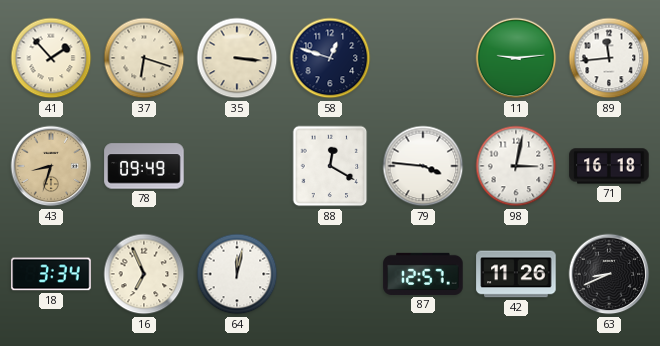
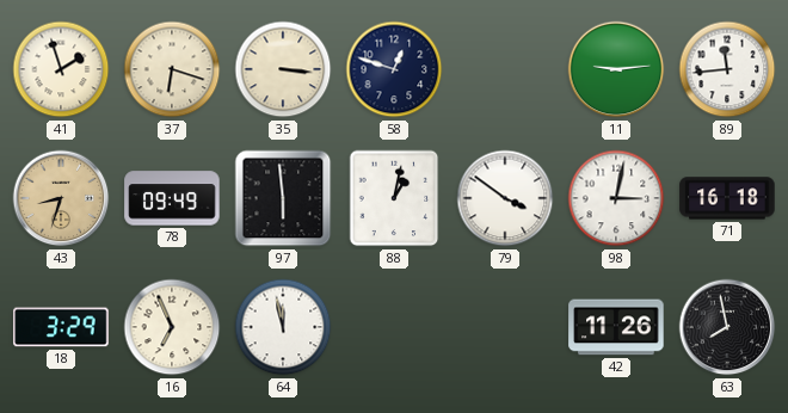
41: 1:53 -> 1:57 (61, 69)
97: none -> 5:59 (283, 198)
88: 12:20 -> 1:02 (394, 198)
79: 3:46 -> 3:51 (505, 198)
18: 3:34 -> 3:29 (61, 327)
64: 12:02 -> 11:58 (283, 327)
87: 12:57 -> none (423, 274)
63: 8:41 -> 7:58 (727, 327)
